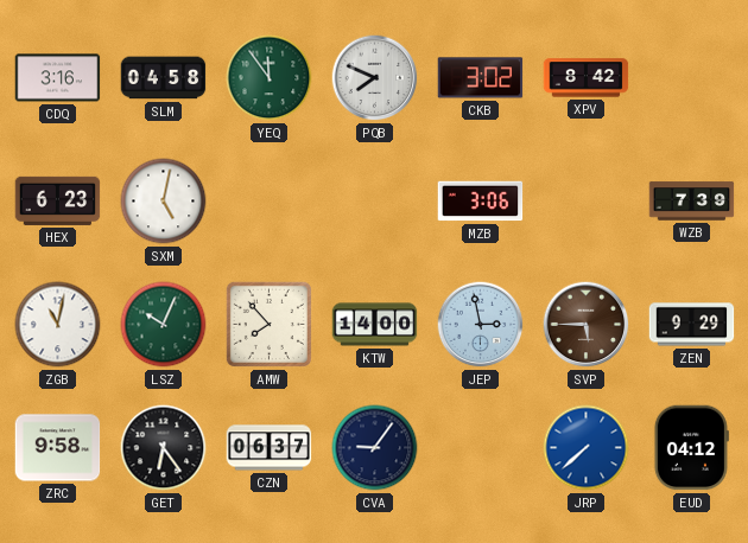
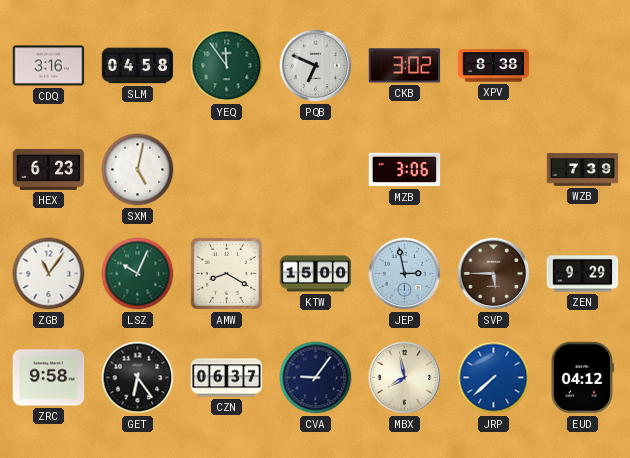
PQB: 7:49 -> 6:49 (316, 66)
XPV: 8:42 -> 8:38 (494, 66)
ZGB: 11:02 -> 11:06 (49, 274)
AMW: 7:53 -> 8:20 (226, 273)
KTW: 14:00 -> 15:00 (316, 274)
MBX: none -> 7:58 (405, 378)
